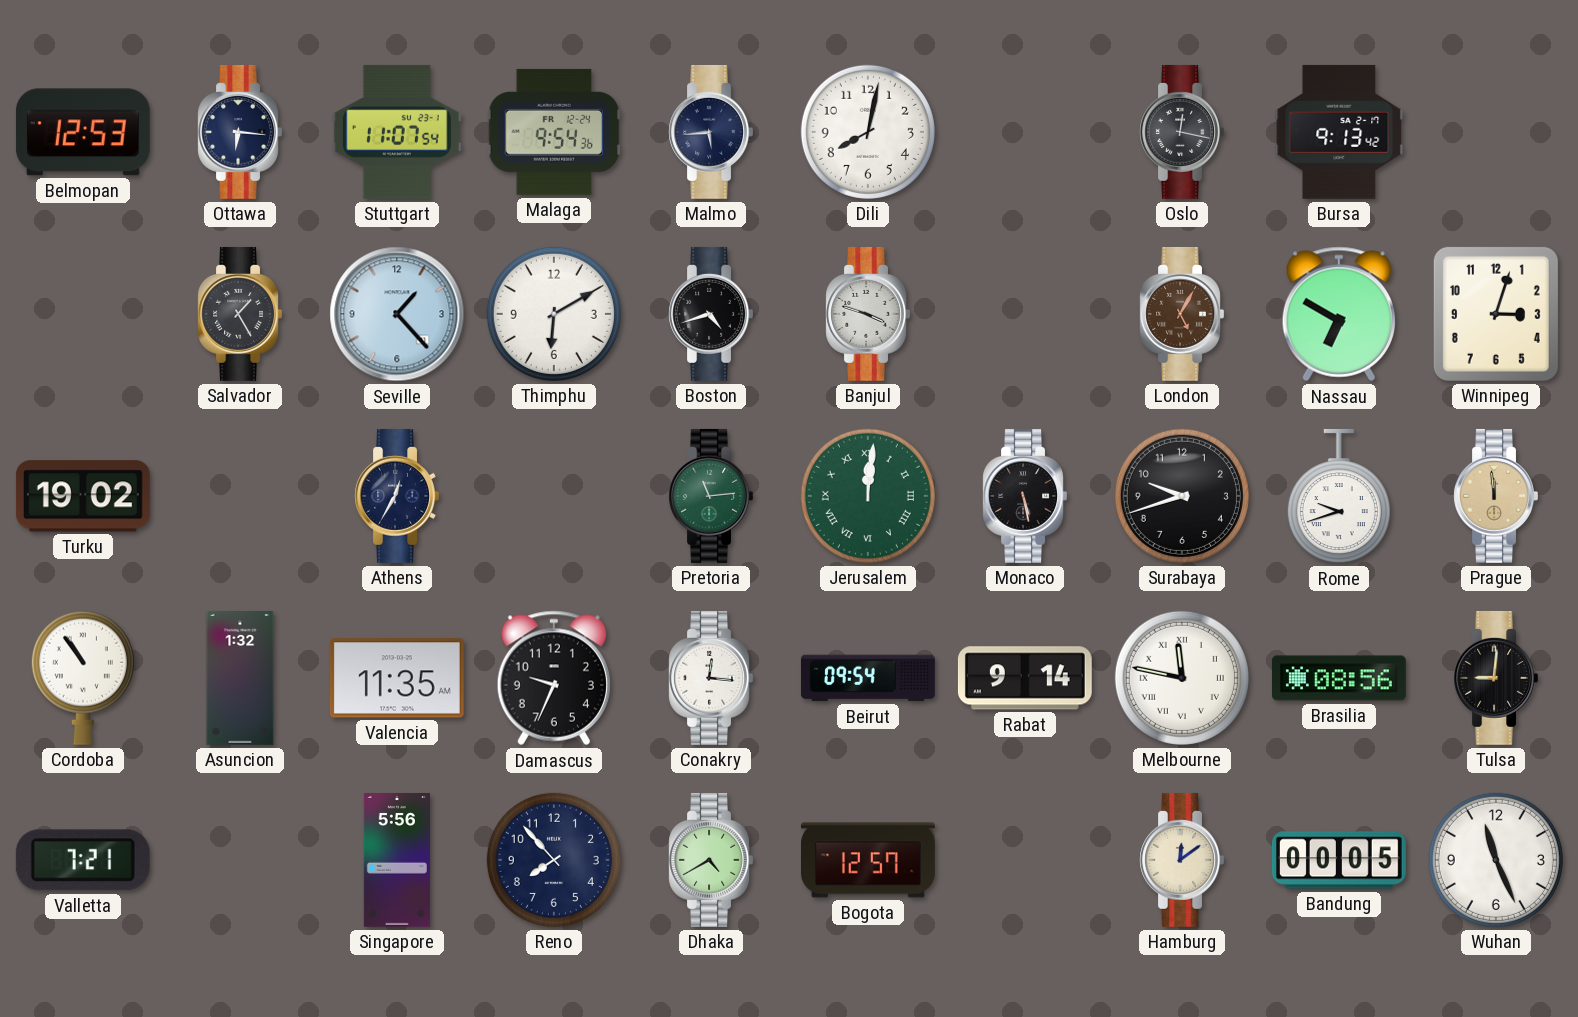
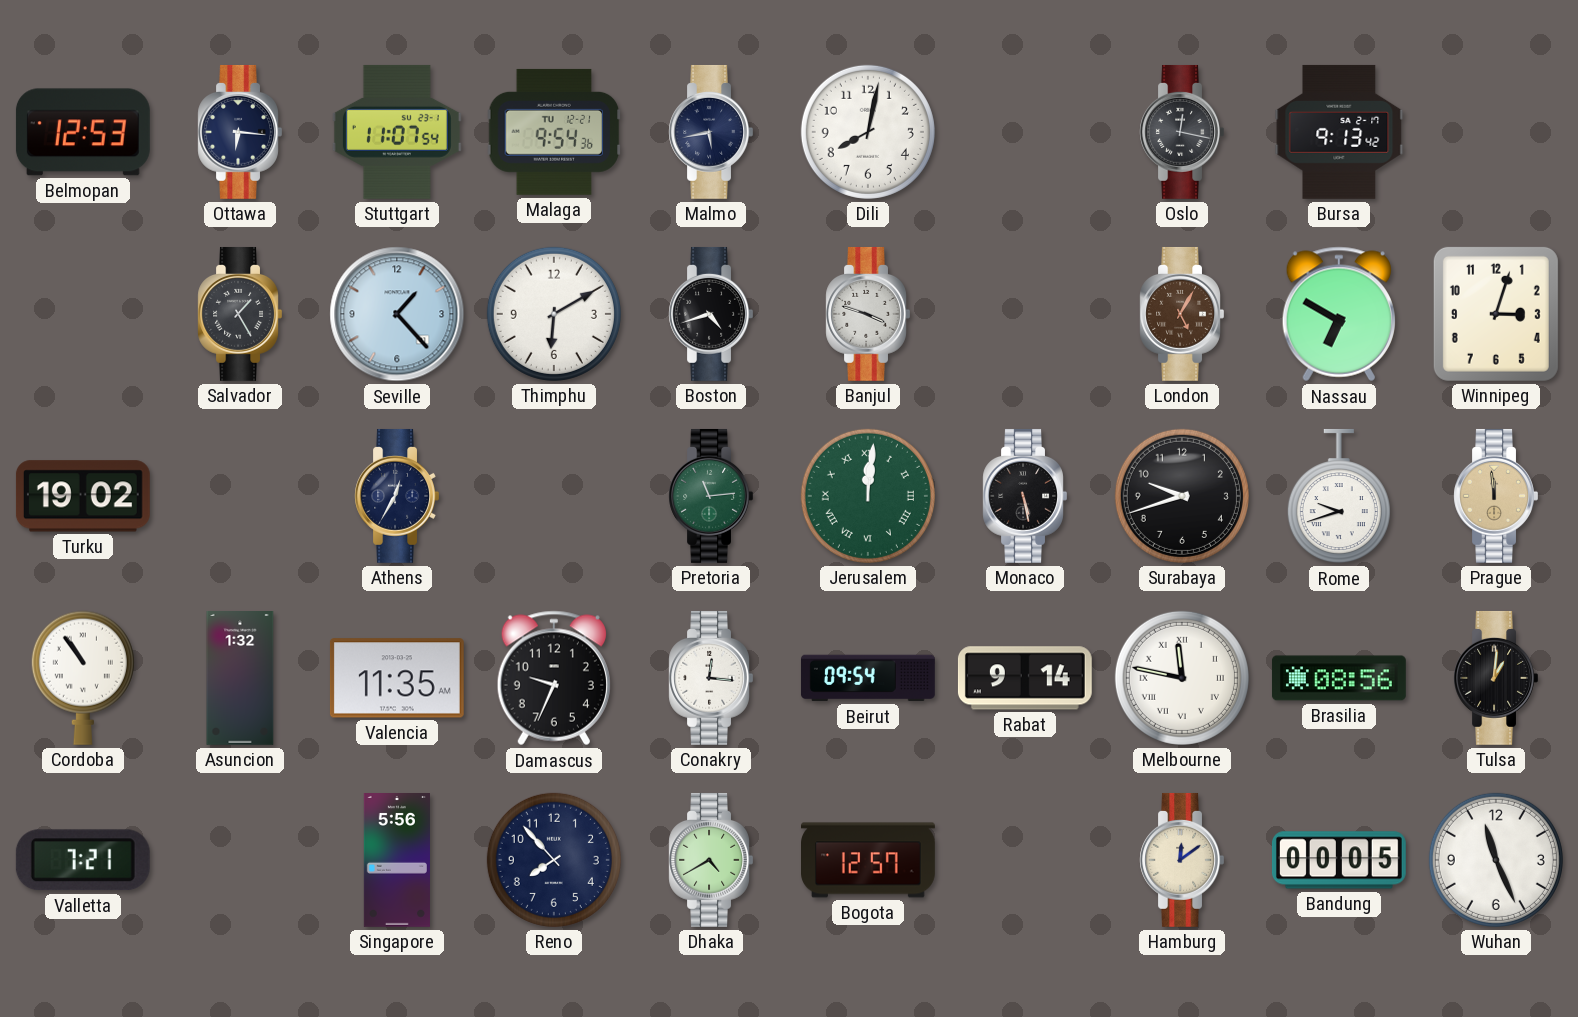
Malaga date: FR 12-24 -> TU 12-21 (554, 132)
Malmo: 5:44 -> 5:43 (711, 132)
Tulsa: 9:01 -> 1:01 (1496, 678)
